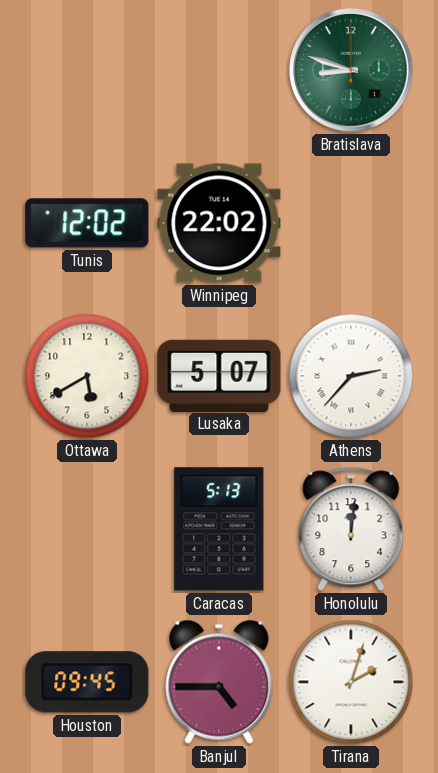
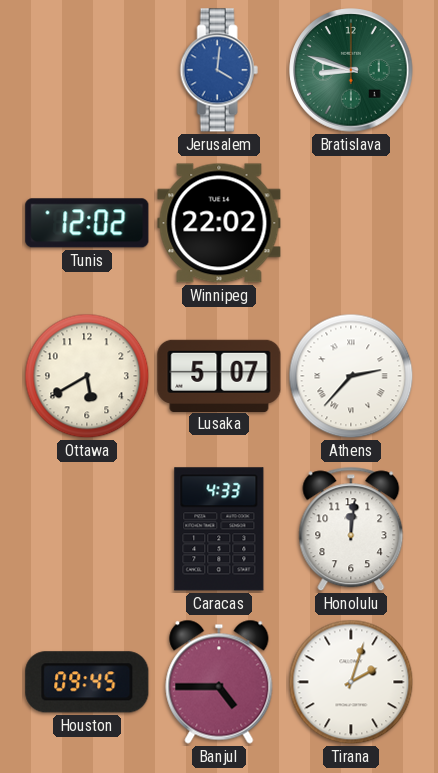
Jerusalem: none -> 4:01 (219, 70)
Caracas: 5:13 -> 4:33 (219, 529)
